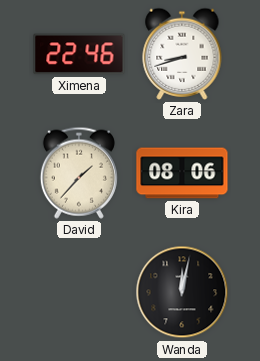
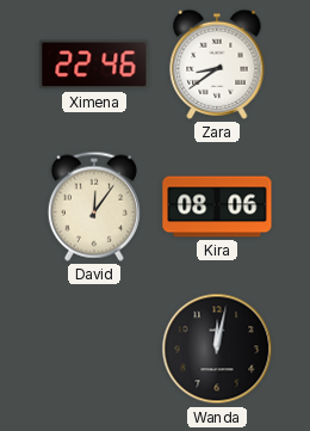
Zara: 8:42 -> 8:39 (217, 64)
David: 1:37 -> 12:06 (94, 207)
